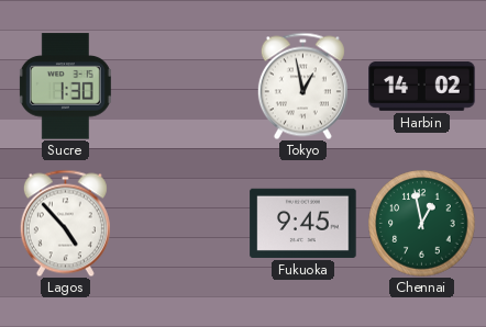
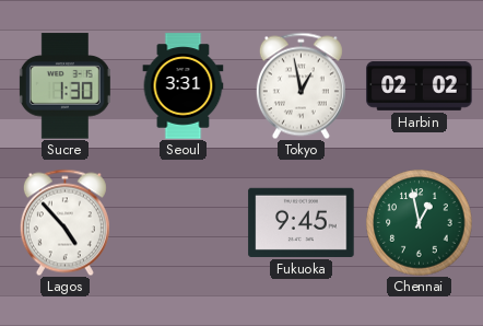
Seoul: none -> 3:31 (184, 86)
Harbin: 14:02 -> 02:02 (420, 85)
